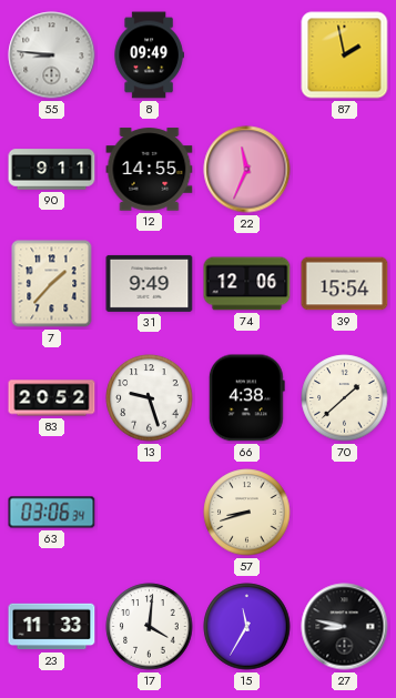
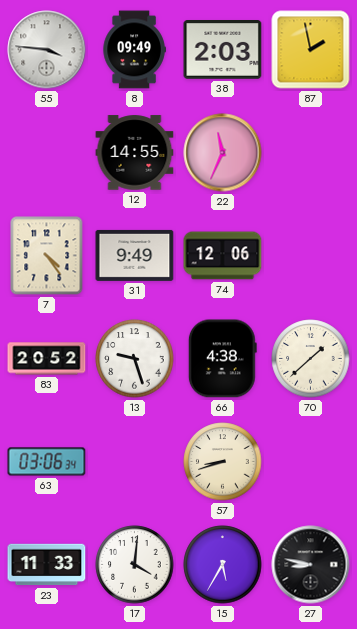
55: 8:46 -> 3:46 (47, 50)
38: none -> 2:03 (223, 50)
90: 9:11 -> none (52, 170)
7: 1:37 -> 4:24 (47, 256)
39: 15:54 -> none (345, 284)
15: 11:35 -> 5:35 (223, 565)
